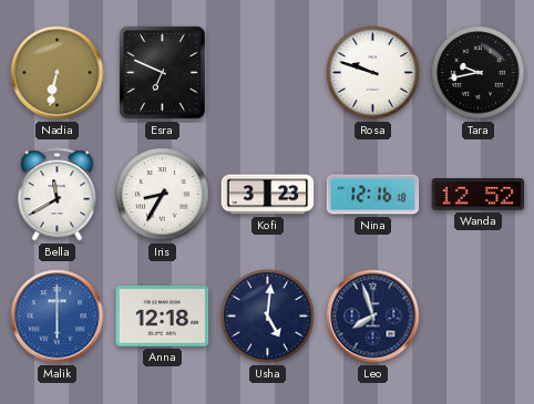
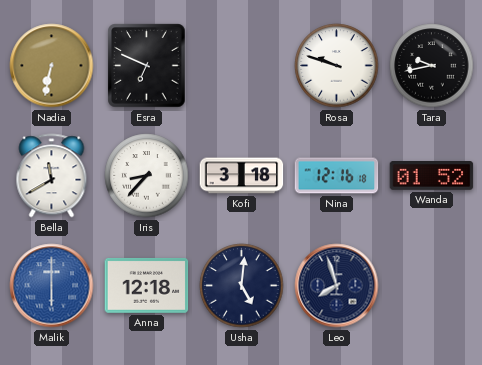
Iris: 8:35 -> 8:37 (147, 176)
Kofi: 3:23 -> 3:18 (242, 176)
Wanda: 12:52 -> 01:52 (432, 176)
